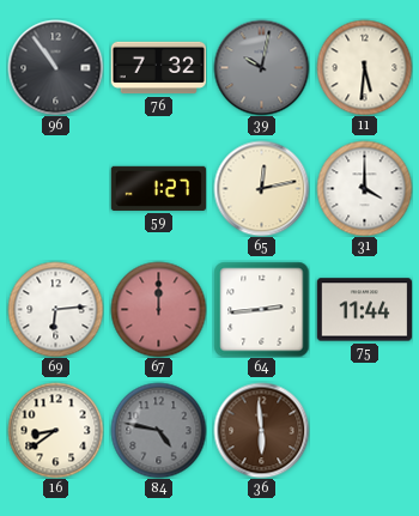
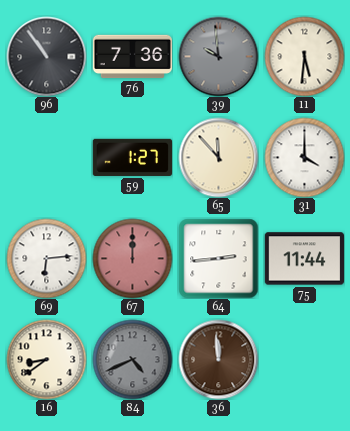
76: 7:32 -> 7:36 (132, 57)
39: 10:02 -> 9:59 (218, 56)
65: 12:13 -> 11:53 (218, 157)
84: 4:47 -> 4:41 (132, 359)
36: 5:59 -> 11:59 (218, 359)
